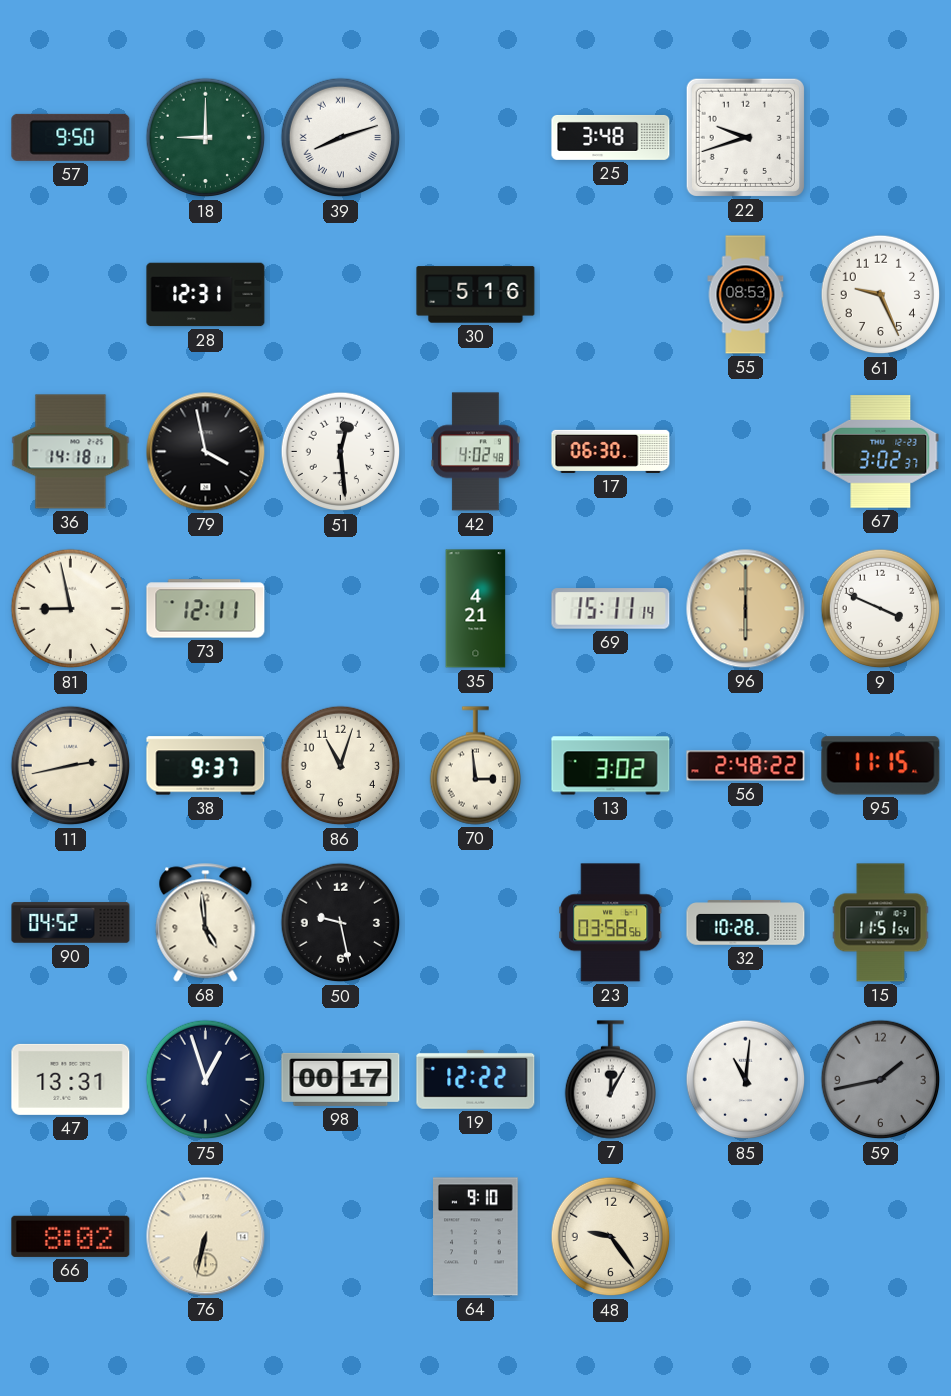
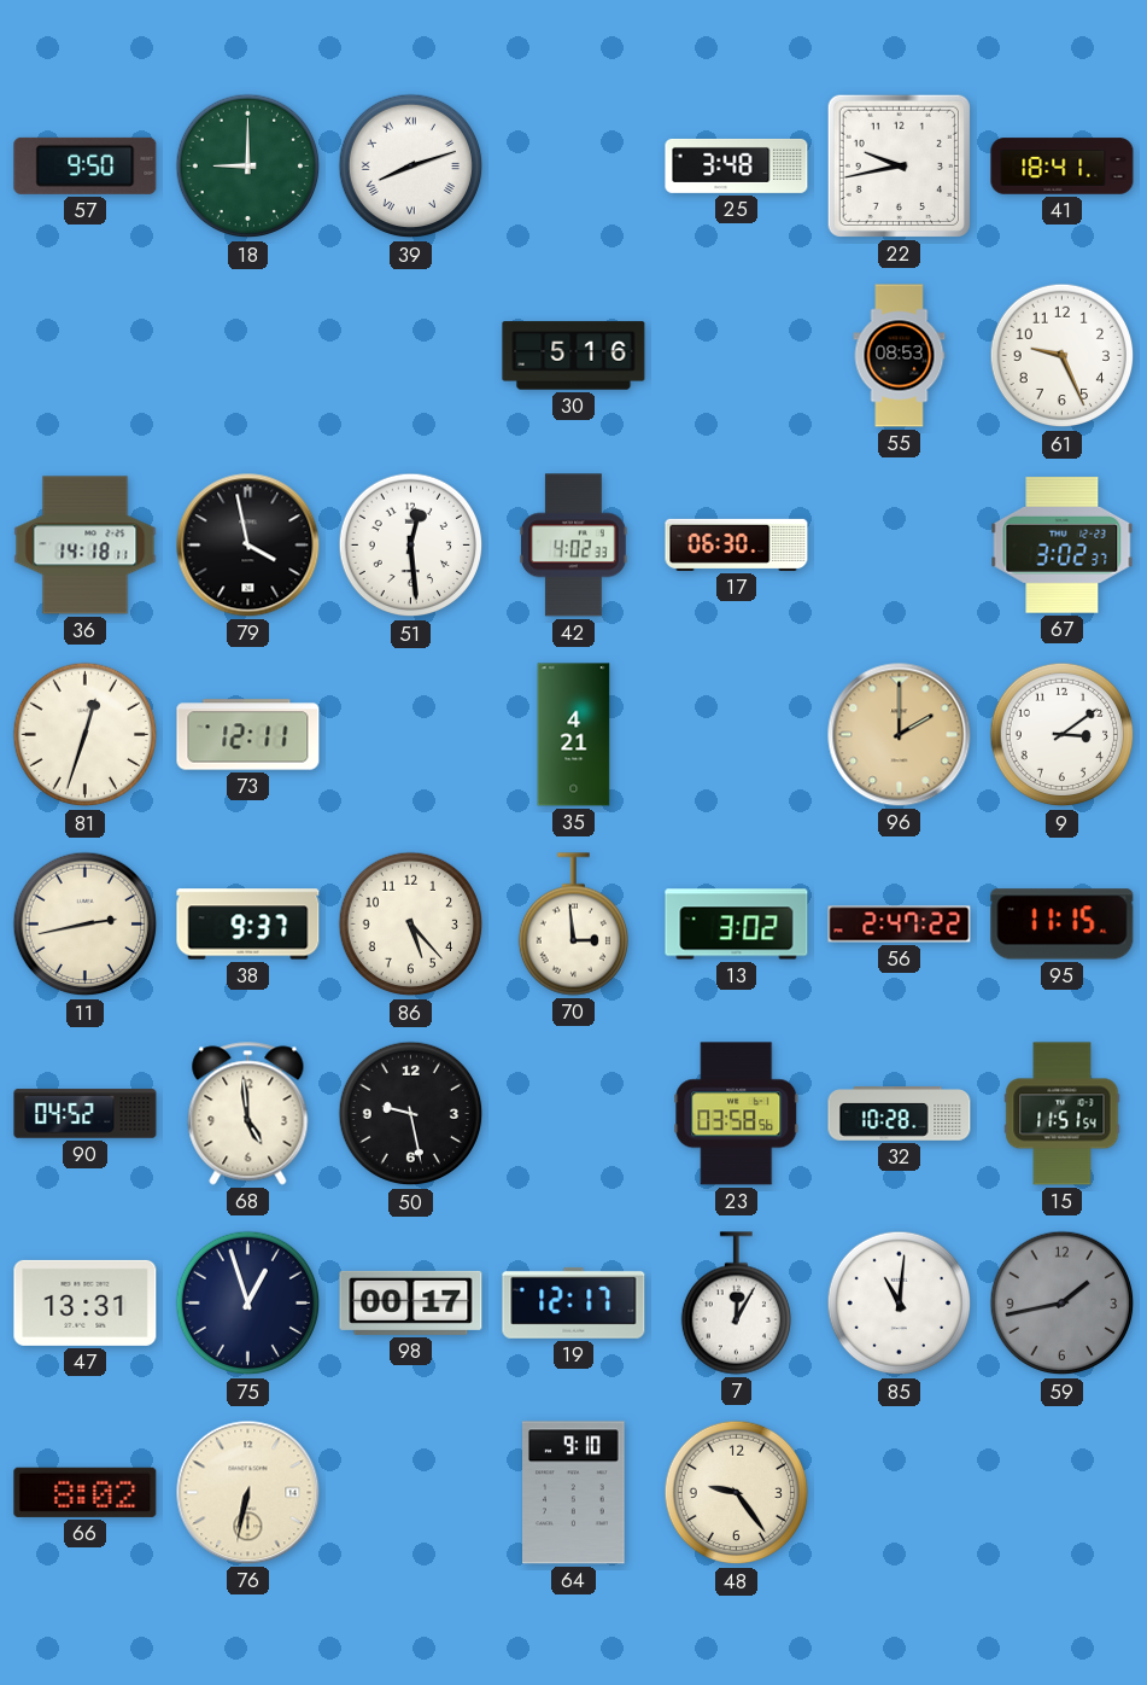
22: 9:42 -> 9:43 (899, 165)
41: none -> 18:41 (1063, 167)
28: 12:31 -> none (206, 295)
42: 4:02:48 -> 4:02:33 (573, 546)
81: 8:58 -> 12:33 (86, 735)
69: 15:11 -> none (611, 609)
96: 6:00 -> 2:00 (900, 735)
9: 3:49 -> 3:09 (1063, 735)
86: 11:03 -> 5:23 (411, 925)
56: 2:48 -> 2:47 (900, 925)
19: 12:22 -> 12:17 (574, 1302)
